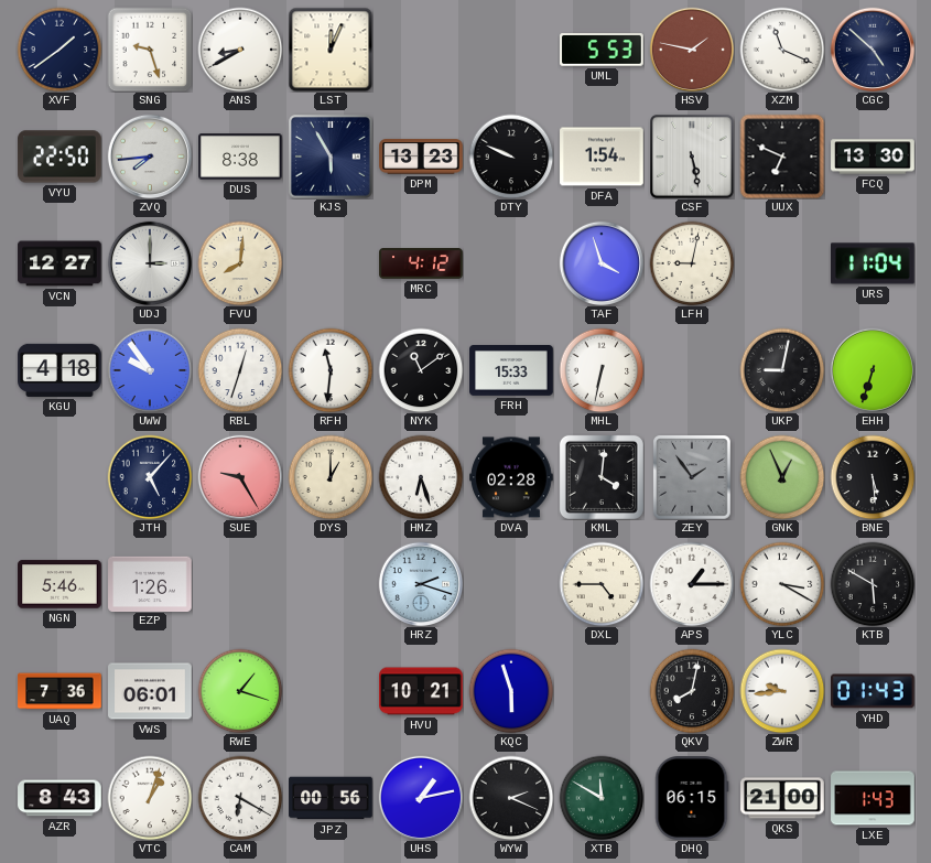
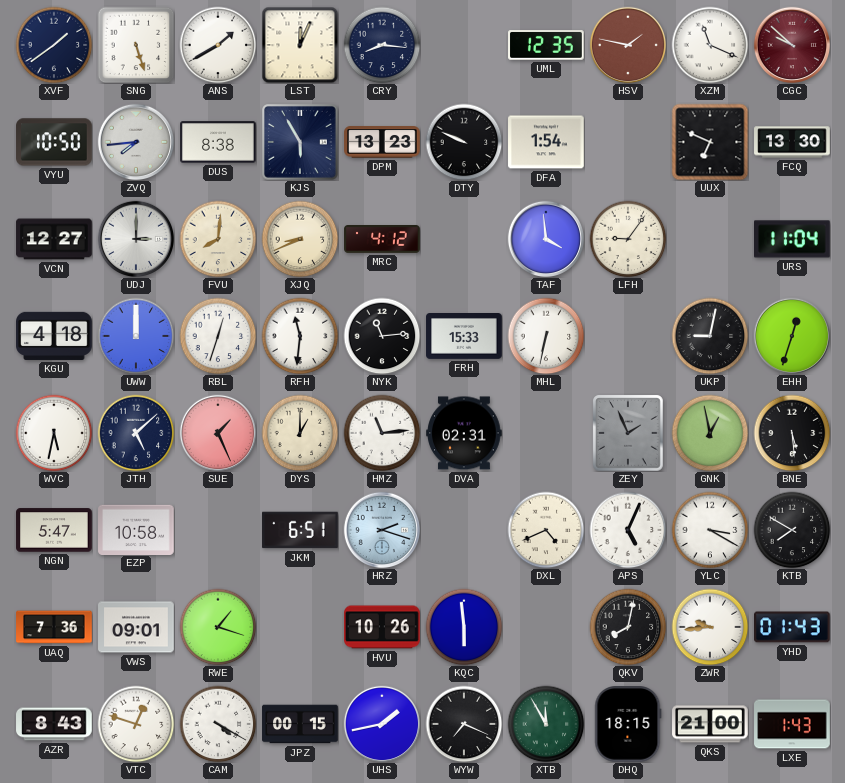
SNG: 9:27 -> 5:27 (136, 45)
ANS: 8:40 -> 1:40 (218, 45)
CRY: none -> 8:16 (382, 45)
UML: 5:53 -> 12:35 (546, 45)
CGC: 4:52 -> 9:52 (791, 44)
CGC dial: navy -> burgundy (791, 44)
VYU: 22:50 -> 10:50 (54, 142)
CSF: 5:28 -> none (693, 158)
XJQ: none -> 8:41 (300, 239)
TAF: 3:57 -> 3:59 (545, 238)
LFH: 9:02 -> 9:06 (628, 239)
UWW: 9:54 -> 12:00 (136, 336)
NYK: 11:09 -> 11:14 (382, 336)
EHH: 6:33 -> 12:33 (791, 335)
WVC: none -> 5:32 (54, 433)
JTH: 5:07 -> 5:08 (136, 433)
SUE: 9:25 -> 1:26 (217, 432)
HMZ: 6:27 -> 11:14 (382, 433)
DVA: 02:28 -> 02:31 (464, 433)
KML: 4:01 -> none (602, 477)
ZEY: 1:54 -> 1:56 (628, 433)
GNK: 12:56 -> 12:58 (710, 433)
NGN: 5:46 -> 5:47 (54, 530)
EZP: 1:26 -> 10:58 (136, 529)
JKM: none -> 6:51 (300, 530)
DXL: 4:45 -> 4:41 (546, 530)
APS: 1:15 -> 5:04 (628, 530)
KTB: 5:50 -> 7:50 (792, 530)
VWS: 06:01 -> 09:01 (136, 627)
HVU: 10:21 -> 10:26 (382, 627)
KQC: 5:57 -> 5:59 (464, 627)
VTC: 1:03 -> 12:48 (136, 724)
CAM: 6:20 -> 4:20 (218, 724)
JPZ: 00:56 -> 00:15 (300, 724)
UHS: 1:13 -> 1:43 (381, 723)
WYW: 2:19 -> 7:19 (464, 724)
XTB: 11:50 -> 11:55 (546, 724)
DHQ: 06:15 -> 18:15 (628, 724)
